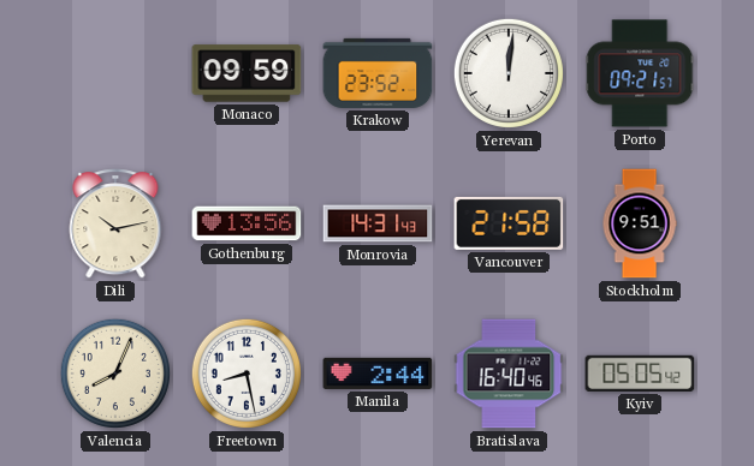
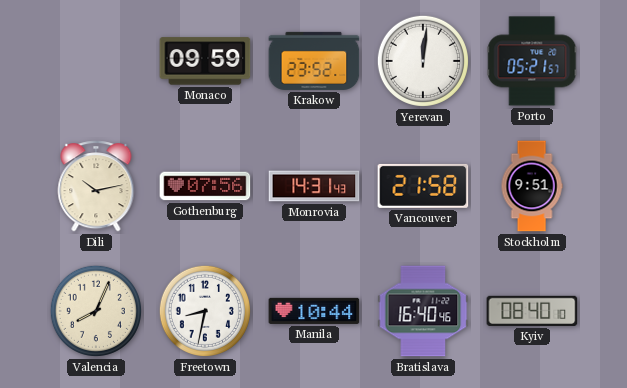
Porto: 09:21 -> 05:21 (532, 61)
Gothenburg: 13:56 -> 07:56 (205, 186)
Freetown: 8:28 -> 8:32 (205, 311)
Manila: 2:44 -> 10:44 (314, 311)
Kyiv: 05:05 -> 08:40 (532, 311)
